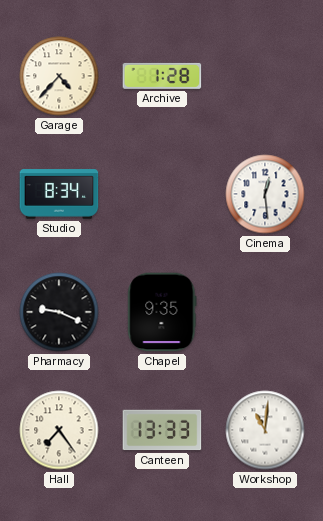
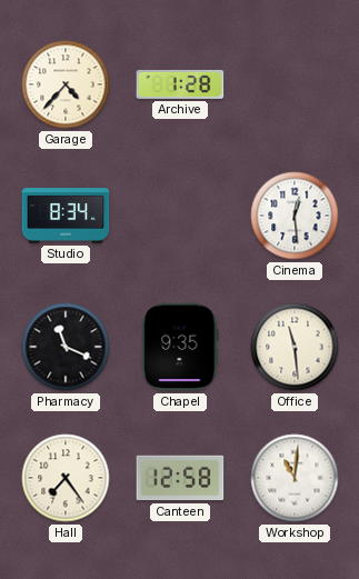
Pharmacy: 9:19 -> 11:19 (66, 347)
Office: none -> 11:29 (295, 347)
Canteen: 13:33 -> 12:58 (180, 478)
